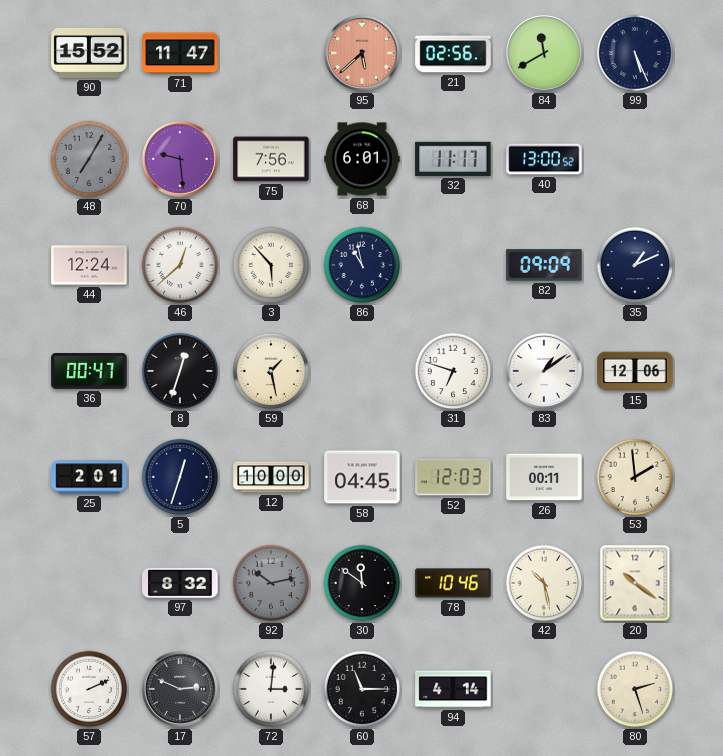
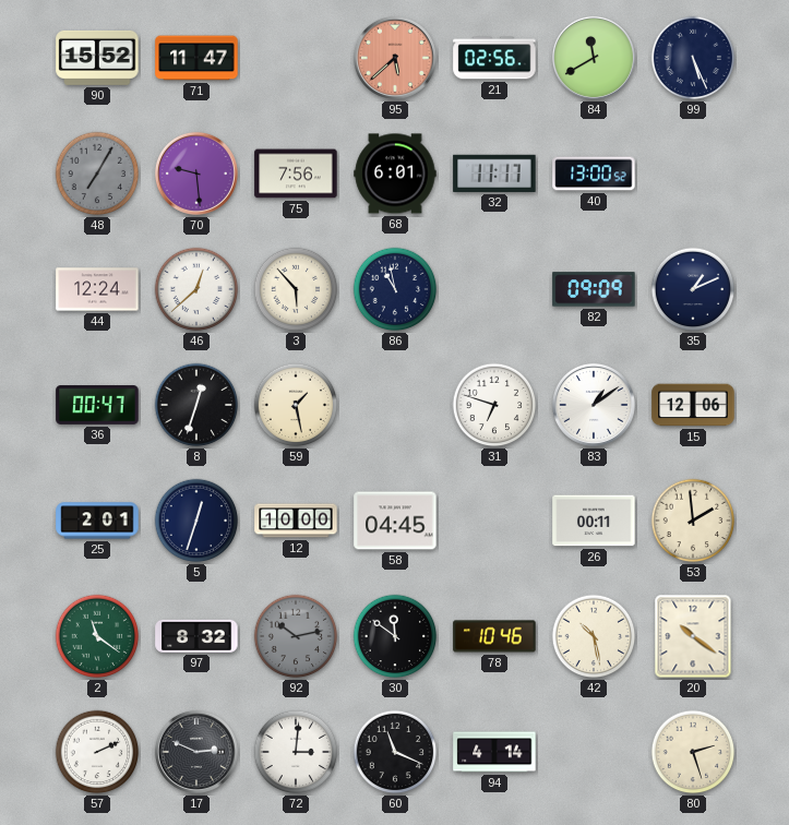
52: 12:03 -> none (453, 477)
2: none -> 11:21 (97, 636)
60: 11:15 -> 11:19 (395, 752)
